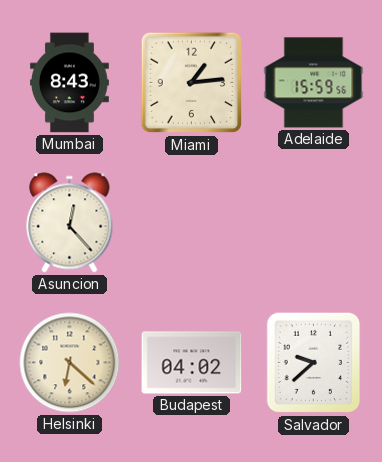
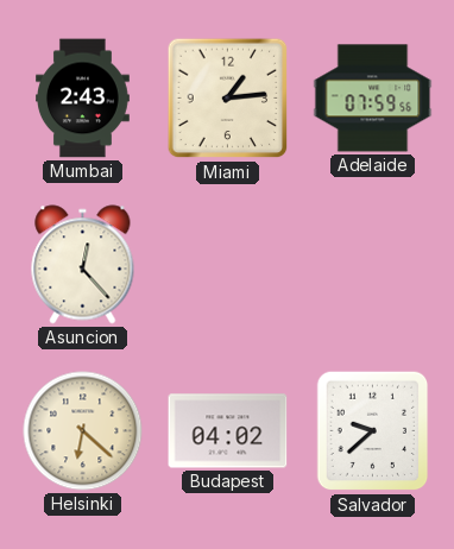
Mumbai: 8:43 -> 2:43 (83, 99)
Adelaide: 15:59 -> 07:59 (373, 99)
